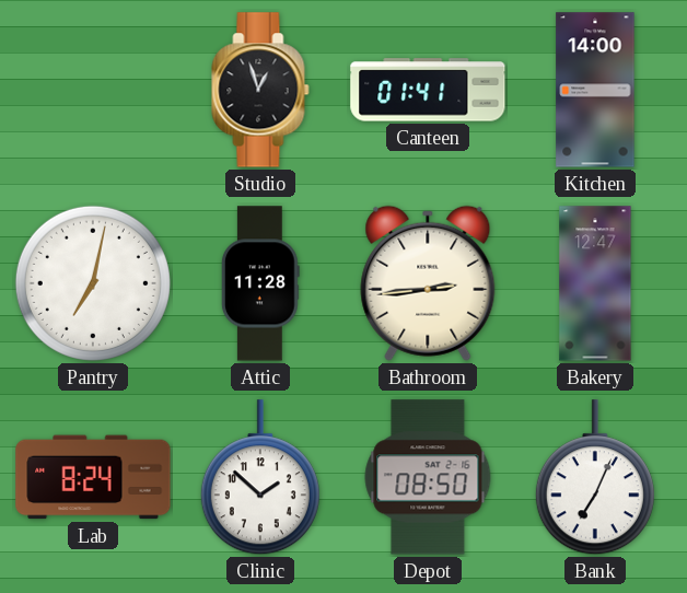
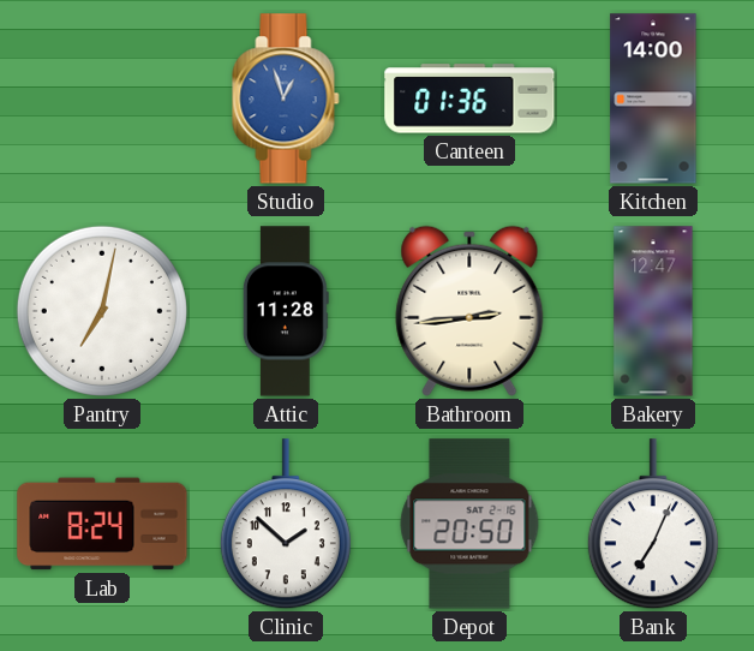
Studio dial: black -> blue (286, 98)
Canteen: 01:41 -> 01:36 (469, 98)
Depot: 08:50 -> 20:50 (469, 524)
